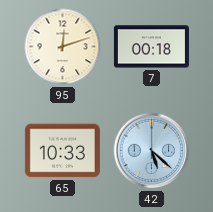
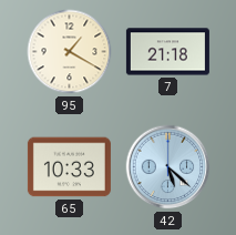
95: 12:12 -> 1:20 (70, 52)
7: 00:18 -> 21:18 (167, 52)
